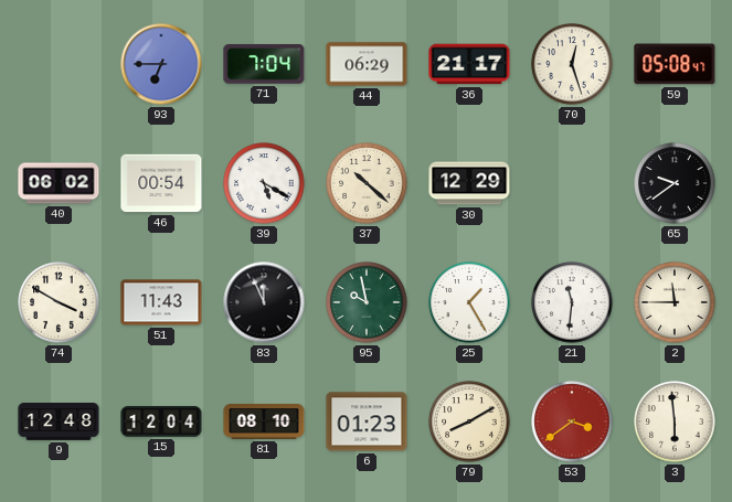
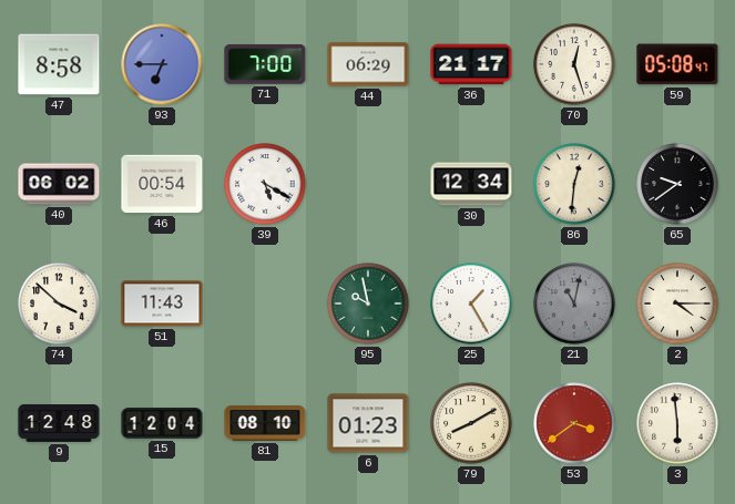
47: none -> 8:58 (59, 64)
71: 7:04 -> 7:00 (265, 64)
37: 10:22 -> none (367, 183)
30: 12:29 -> 12:34 (471, 184)
86: none -> 12:31 (574, 184)
74: 3:50 -> 3:52 (59, 304)
83: 11:56 -> none (264, 302)
21: 11:31 -> 11:02 (574, 304)
21 dial: white -> grey (574, 304)
2: 11:45 -> 4:15 (677, 304)
